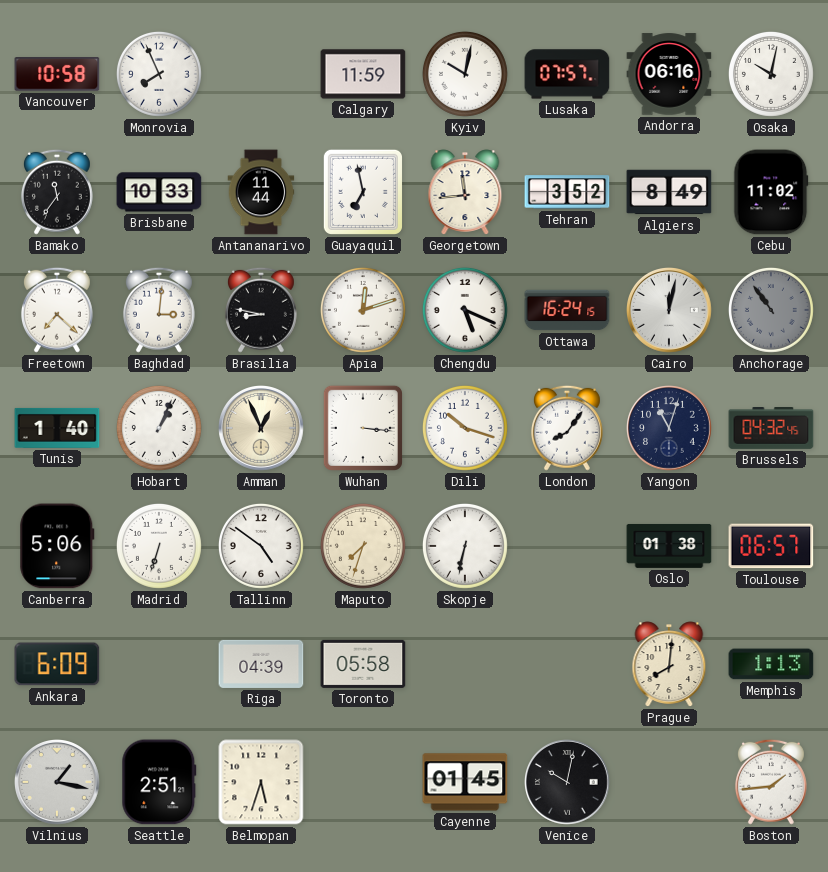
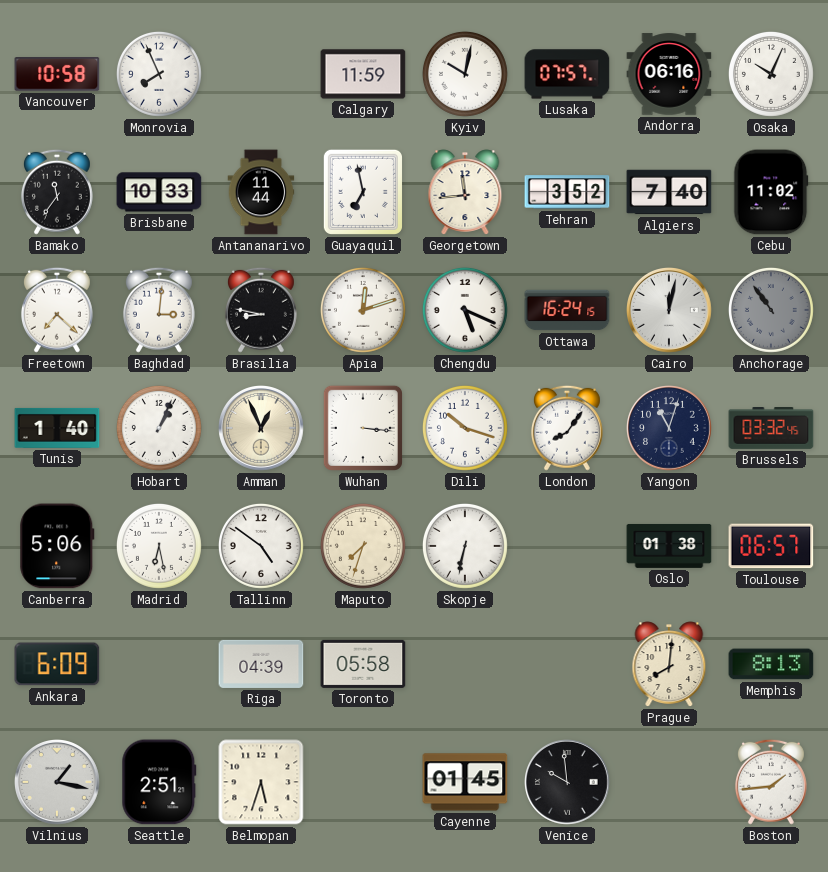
Osaka: 10:02 -> 10:04 (771, 74)
Algiers: 8:49 -> 7:40 (669, 192)
Brussels: 04:32 -> 03:32 (771, 429)
Madrid: 6:33 -> 6:28 (159, 546)
Memphis: 1:13 -> 8:13 (771, 664)
Venice: 10:02 -> 9:59 (568, 783)
